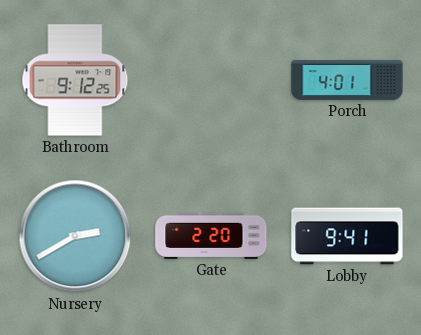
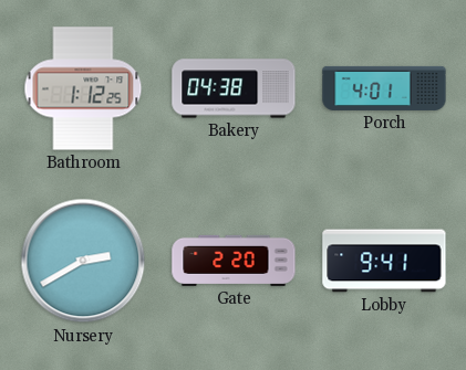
Bathroom: 9:12 -> 1:12 (83, 88)
Bakery: none -> 04:38 (234, 88)
